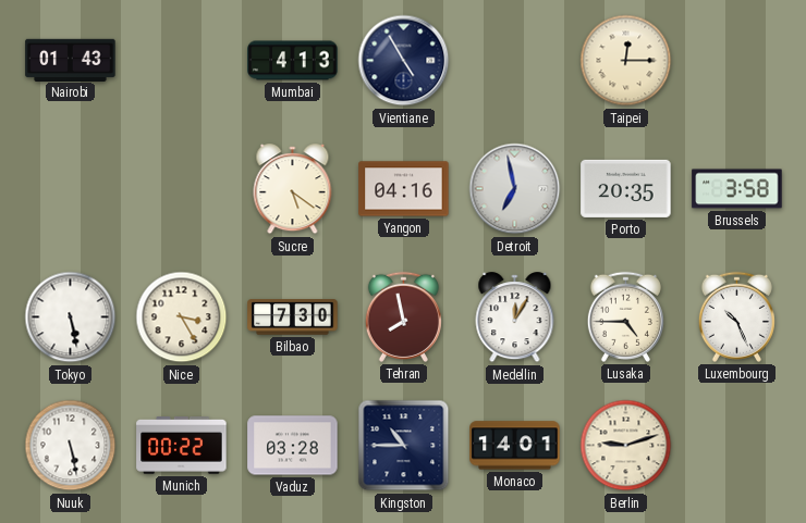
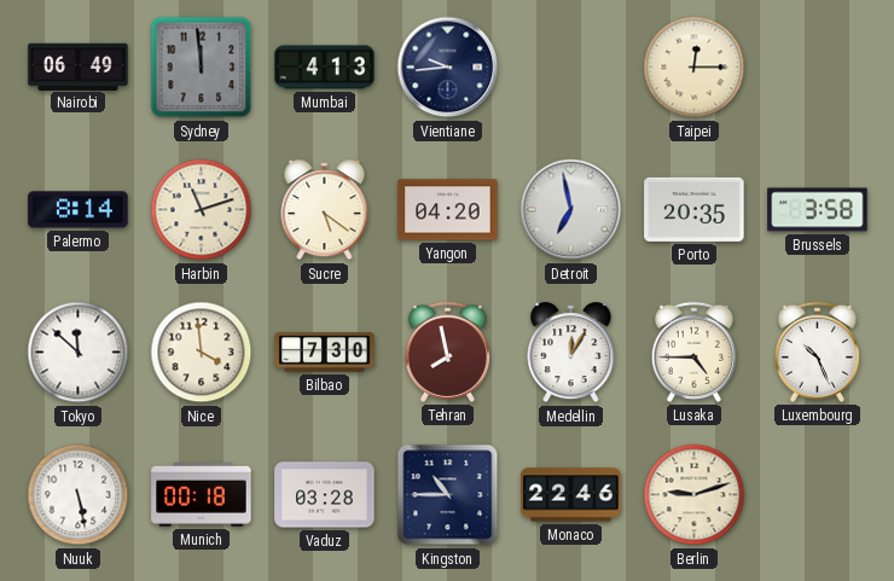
Nairobi: 01:43 -> 06:49 (79, 66)
Sydney: none -> 11:59 (202, 68)
Vientiane: 4:55 -> 9:44 (448, 68)
Palermo: none -> 8:14 (79, 210)
Harbin: none -> 11:12 (202, 210)
Yangon: 04:16 -> 04:20 (448, 210)
Tokyo: 5:28 -> 11:52 (79, 353)
Nice: 3:25 -> 3:59 (202, 353)
Munich: 00:22 -> 00:18 (202, 495)
Monaco: 14:01 -> 22:46 (571, 495)
